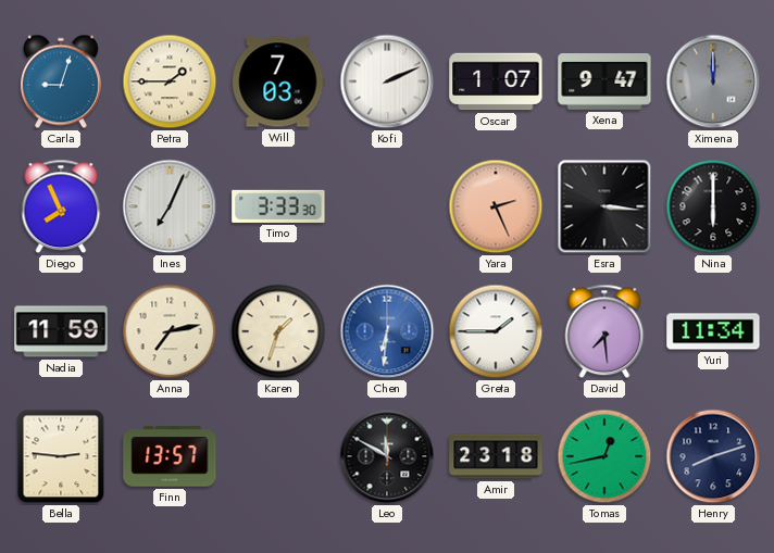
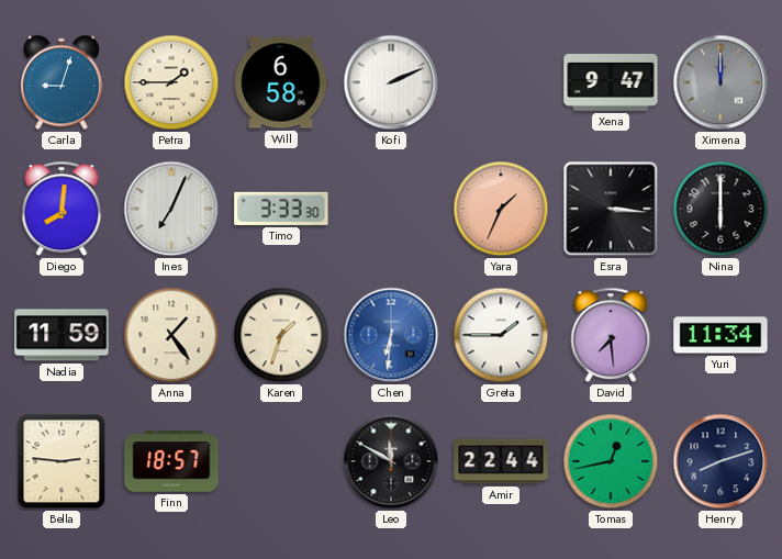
Will: 7:03 -> 6:58 (281, 82)
Oscar: 1:07 -> none (496, 81)
Diego: 7:56 -> 8:01 (62, 209)
Yara: 2:26 -> 1:34 (501, 209)
Anna: 7:13 -> 1:24 (171, 335)
Finn: 13:57 -> 18:57 (171, 461)
Amir: 23:18 -> 22:44 (501, 461)
